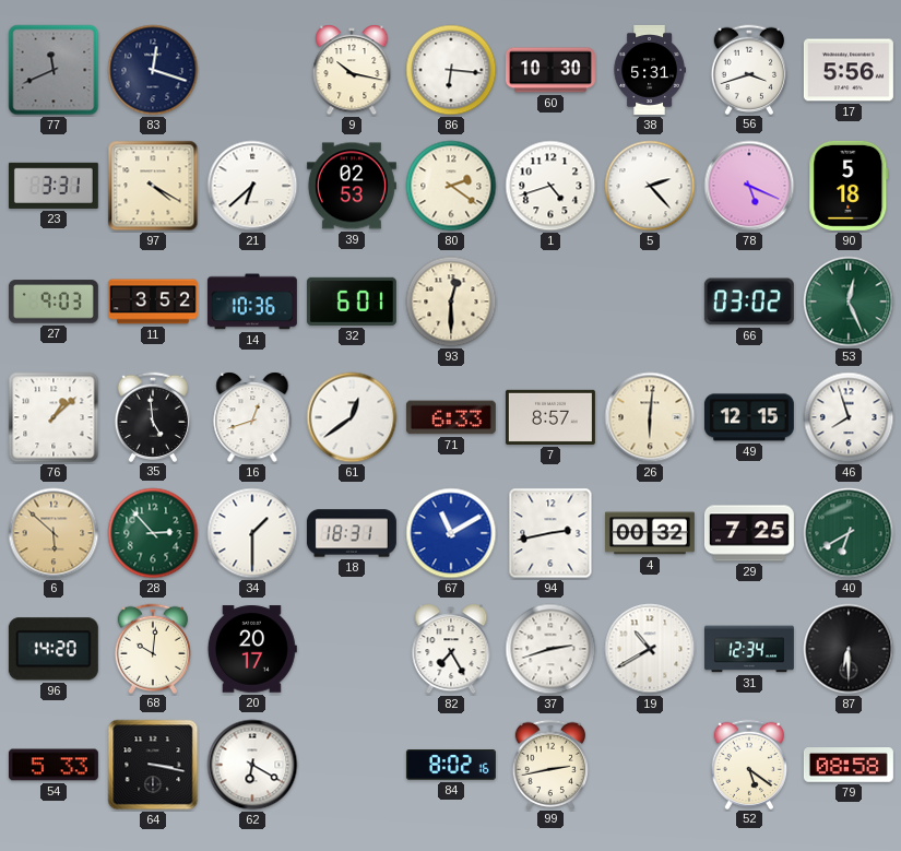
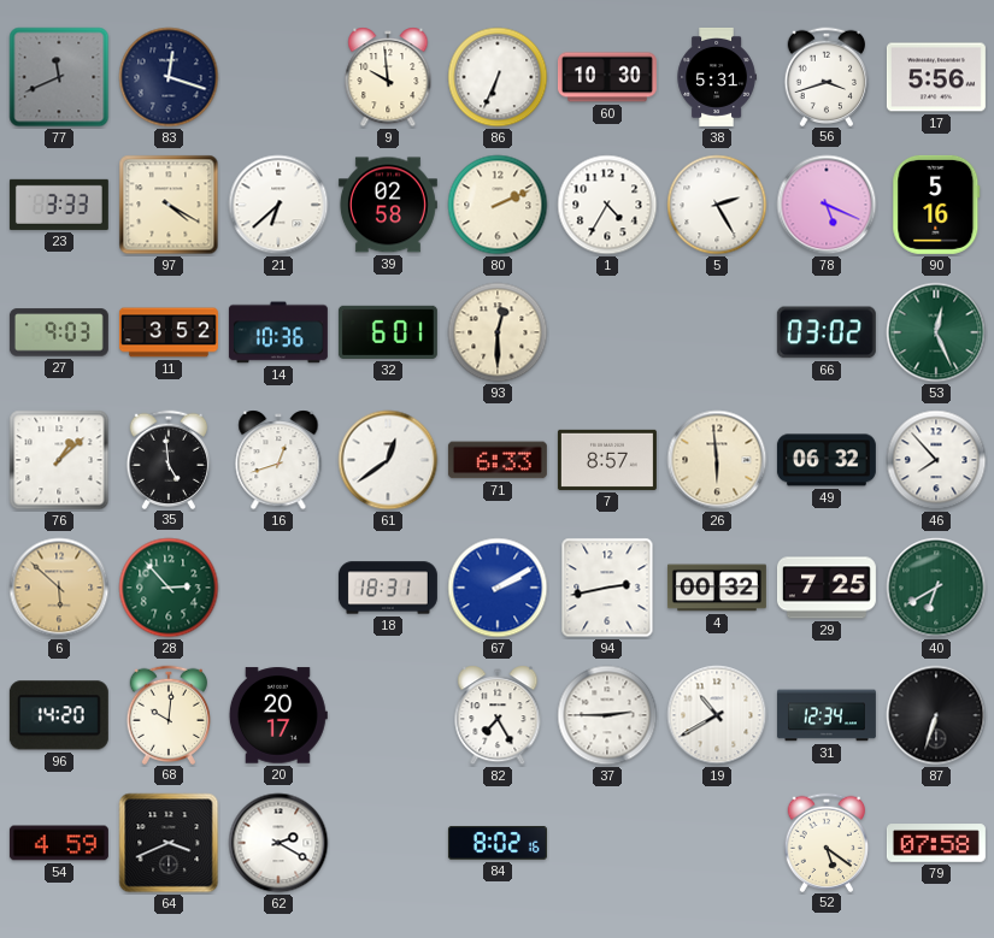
9: 10:17 -> 9:59 (388, 77)
86: 6:16 -> 6:34 (498, 77)
23: 3:31 -> 3:33 (59, 205)
39: 02:53 -> 02:58 (388, 205)
80: 2:21 -> 2:11 (498, 205)
1: 4:42 -> 4:35 (607, 205)
5: 2:23 -> 2:25 (717, 205)
90: 5:18 -> 5:16 (936, 205)
26: 6:01 -> 5:59 (717, 460)
49: 12:15 -> 06:32 (827, 460)
46: 7:57 -> 7:53 (936, 460)
34: 1:30 -> none (252, 533)
67: 11:10 -> 2:10 (498, 588)
37: 2:42 -> 2:45 (607, 715)
87: 6:30 -> 6:33 (936, 715)
54: 5:33 -> 4:59 (59, 843)
64: 3:17 -> 3:41 (169, 843)
62: 6:20 -> 2:20 (278, 843)
99: 2:43 -> none (550, 764)
79: 08:58 -> 07:58 (936, 843)
